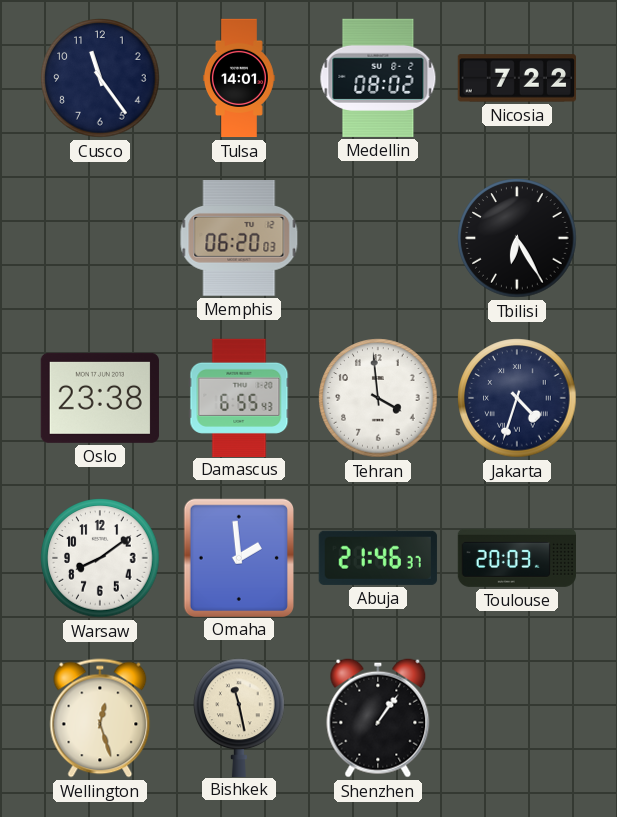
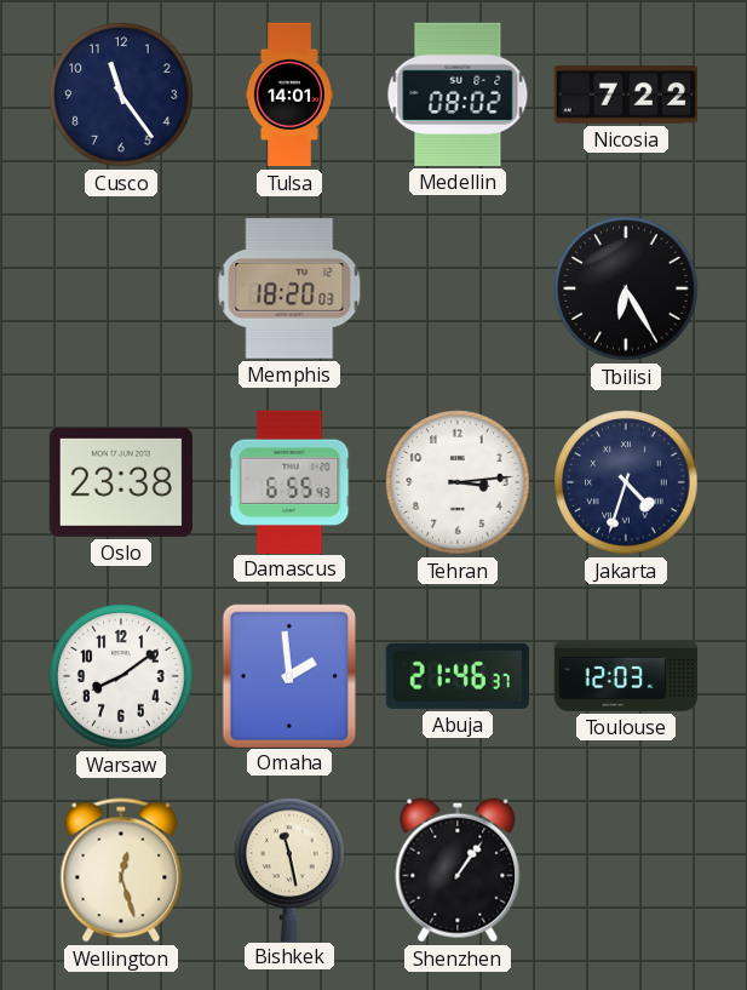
Memphis: 06:20 -> 18:20 (289, 288)
Tehran: 3:59 -> 3:14 (458, 482)
Toulouse: 20:03 -> 12:03 (625, 676)
